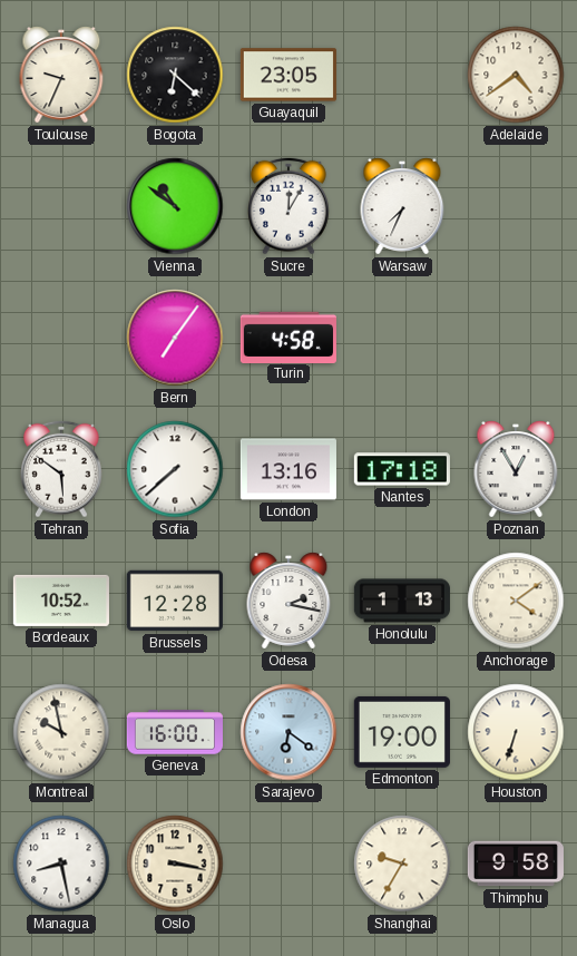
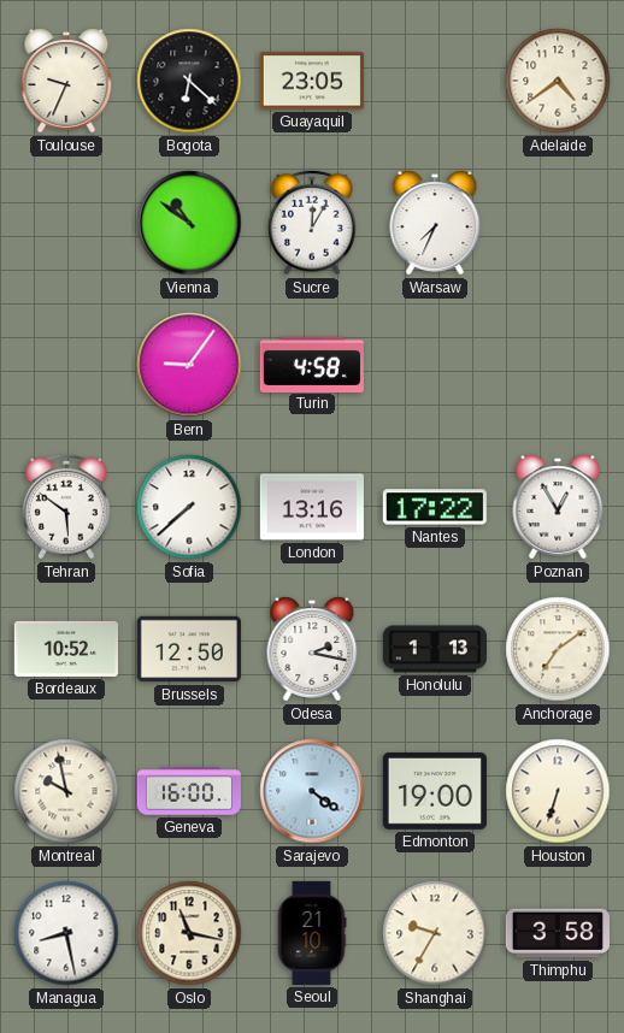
Bern: 7:06 -> 9:06 (189, 365)
Nantes: 17:18 -> 17:22 (435, 507)
Brussels: 12:28 -> 12:50 (189, 649)
Anchorage: 4:09 -> 7:09 (558, 649)
Sarajevo: 6:21 -> 4:21 (312, 791)
Oslo: 3:17 -> 11:17 (189, 933)
Seoul: none -> 21:10 (312, 933)
Thimphu: 9:58 -> 3:58 (558, 933)
